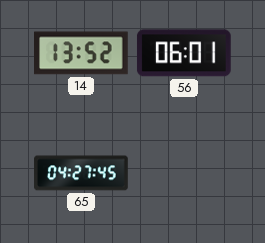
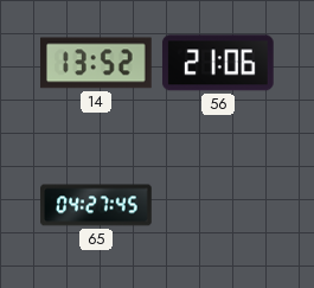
56: 06:01 -> 21:06 (218, 63)
